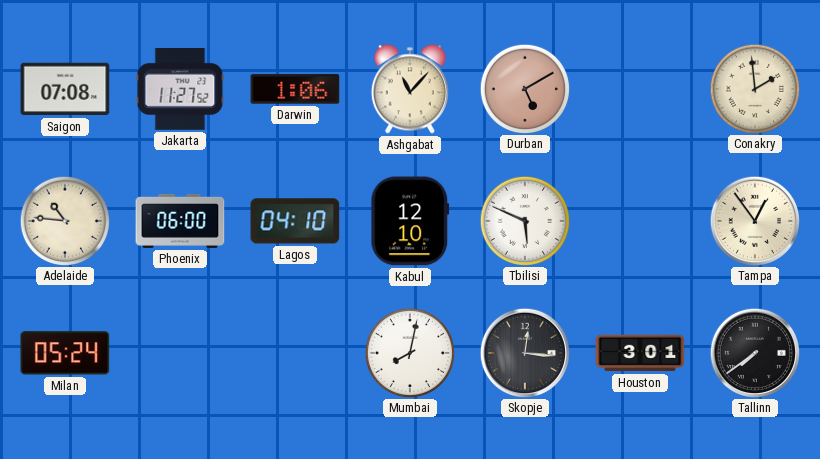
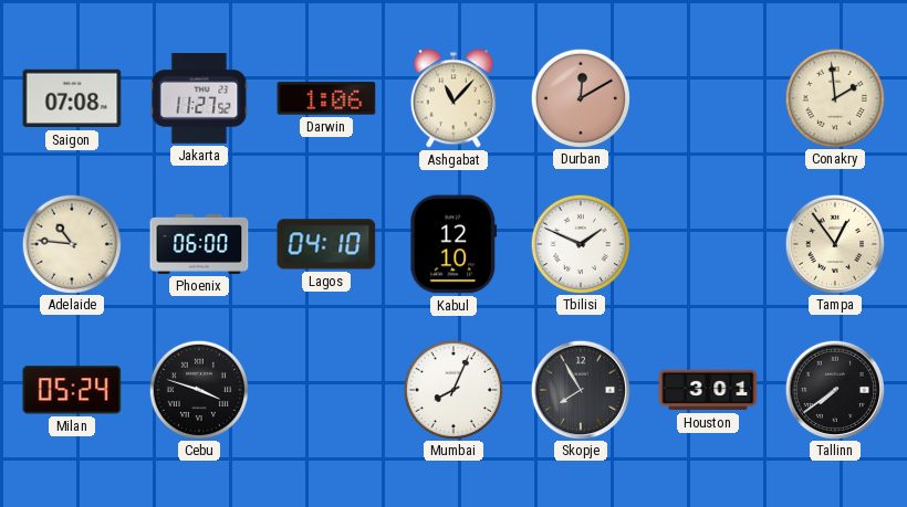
Durban: 5:10 -> 12:10 (580, 97)
Tbilisi: 5:49 -> 1:49 (580, 243)
Cebu: none -> 3:48 (198, 389)
Mumbai: 8:02 -> 8:04 (452, 389)
Skopje: 12:16 -> 7:55 (580, 389)
